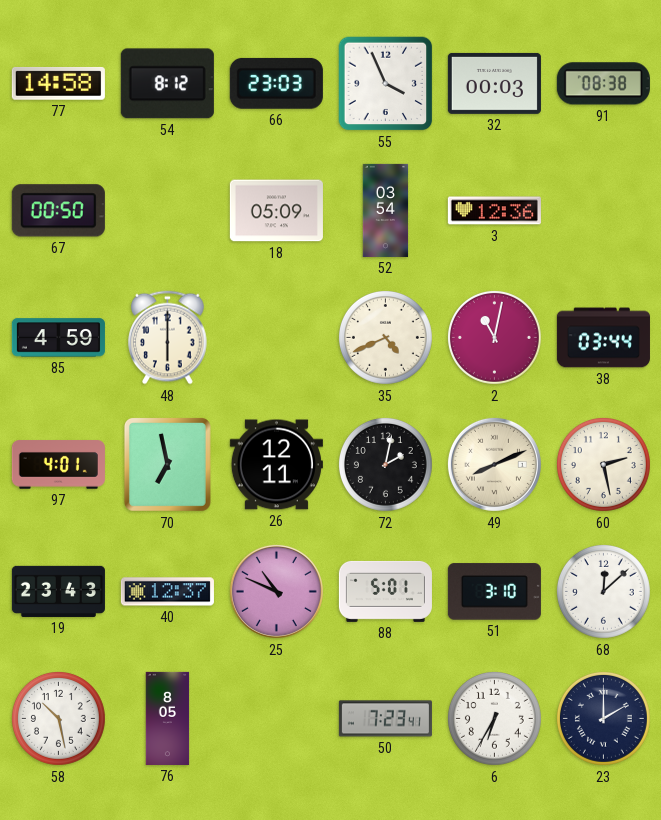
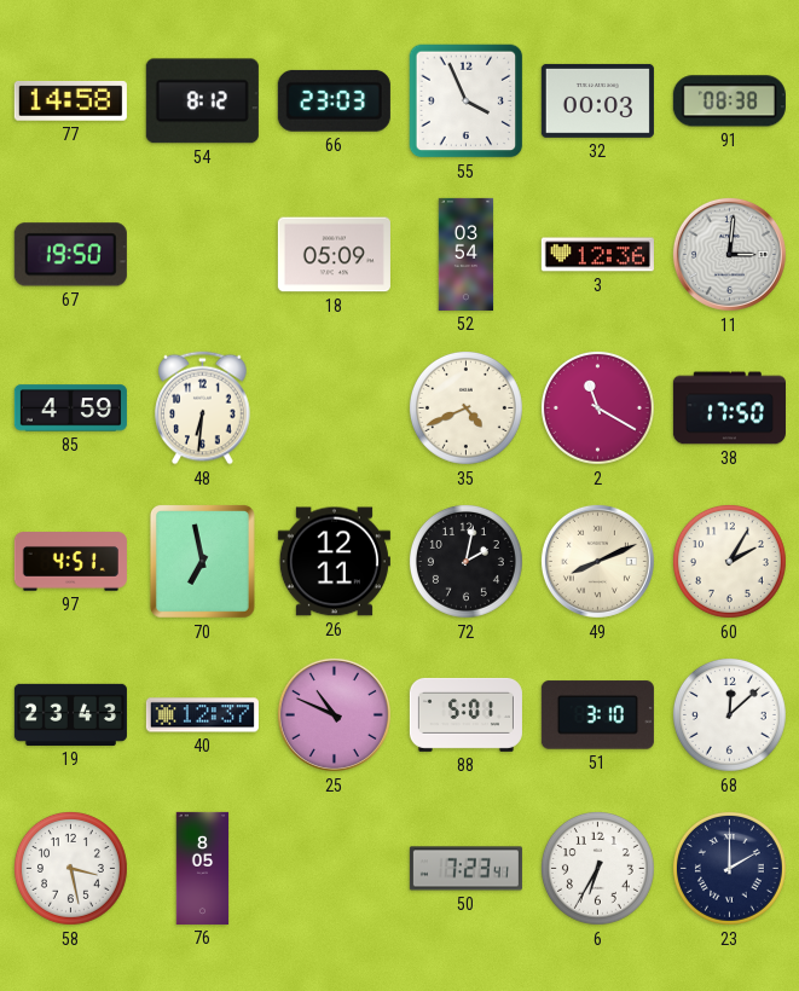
67: 00:50 -> 19:50 (70, 255)
11: none -> 3:01 (729, 254)
48: 6:00 -> 6:31 (203, 408)
2: 11:02 -> 11:20 (597, 407)
38: 03:44 -> 17:50 (729, 408)
97: 4:01 -> 4:51 (70, 562)
60: 2:28 -> 2:05 (729, 561)
58: 10:28 -> 3:28 (70, 868)
